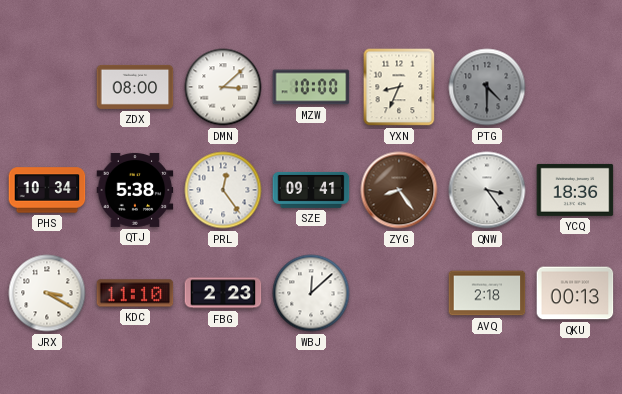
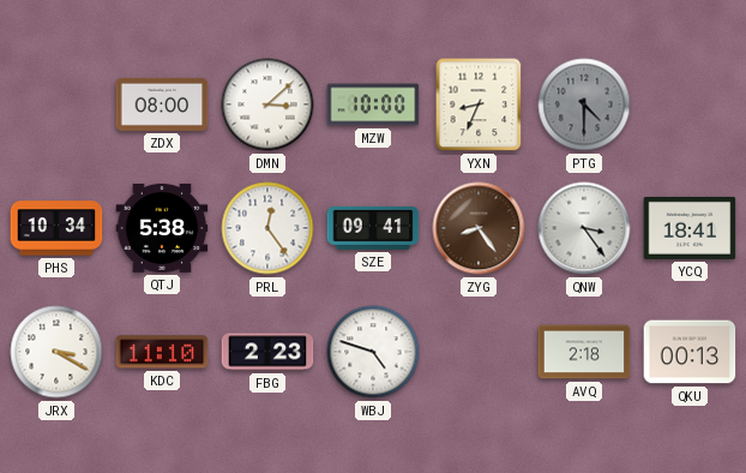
YCQ: 18:36 -> 18:41 (690, 228)
WBJ: 12:08 -> 4:48 (373, 352)
